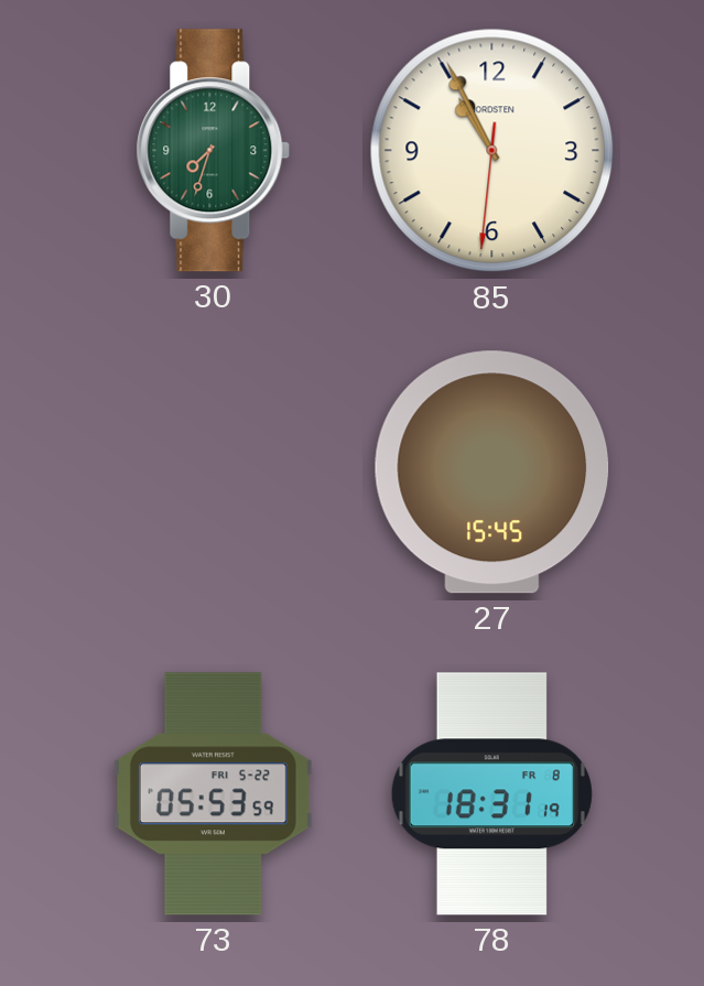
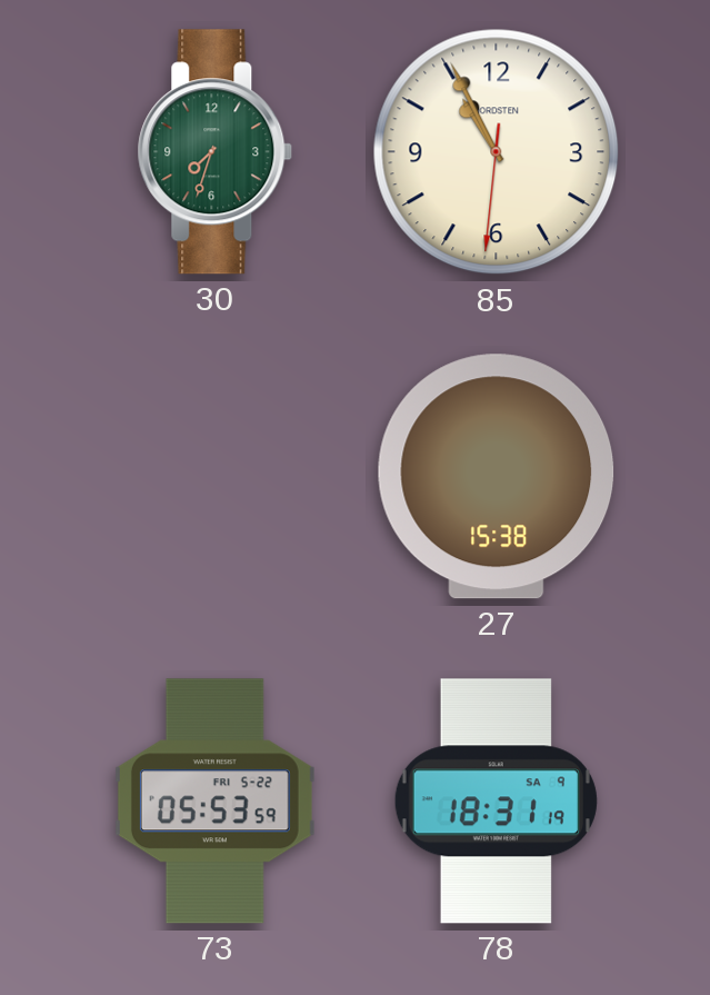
27: 15:45 -> 15:38 (497, 477)
78 date: FR 8 -> SA 9 (496, 802)
